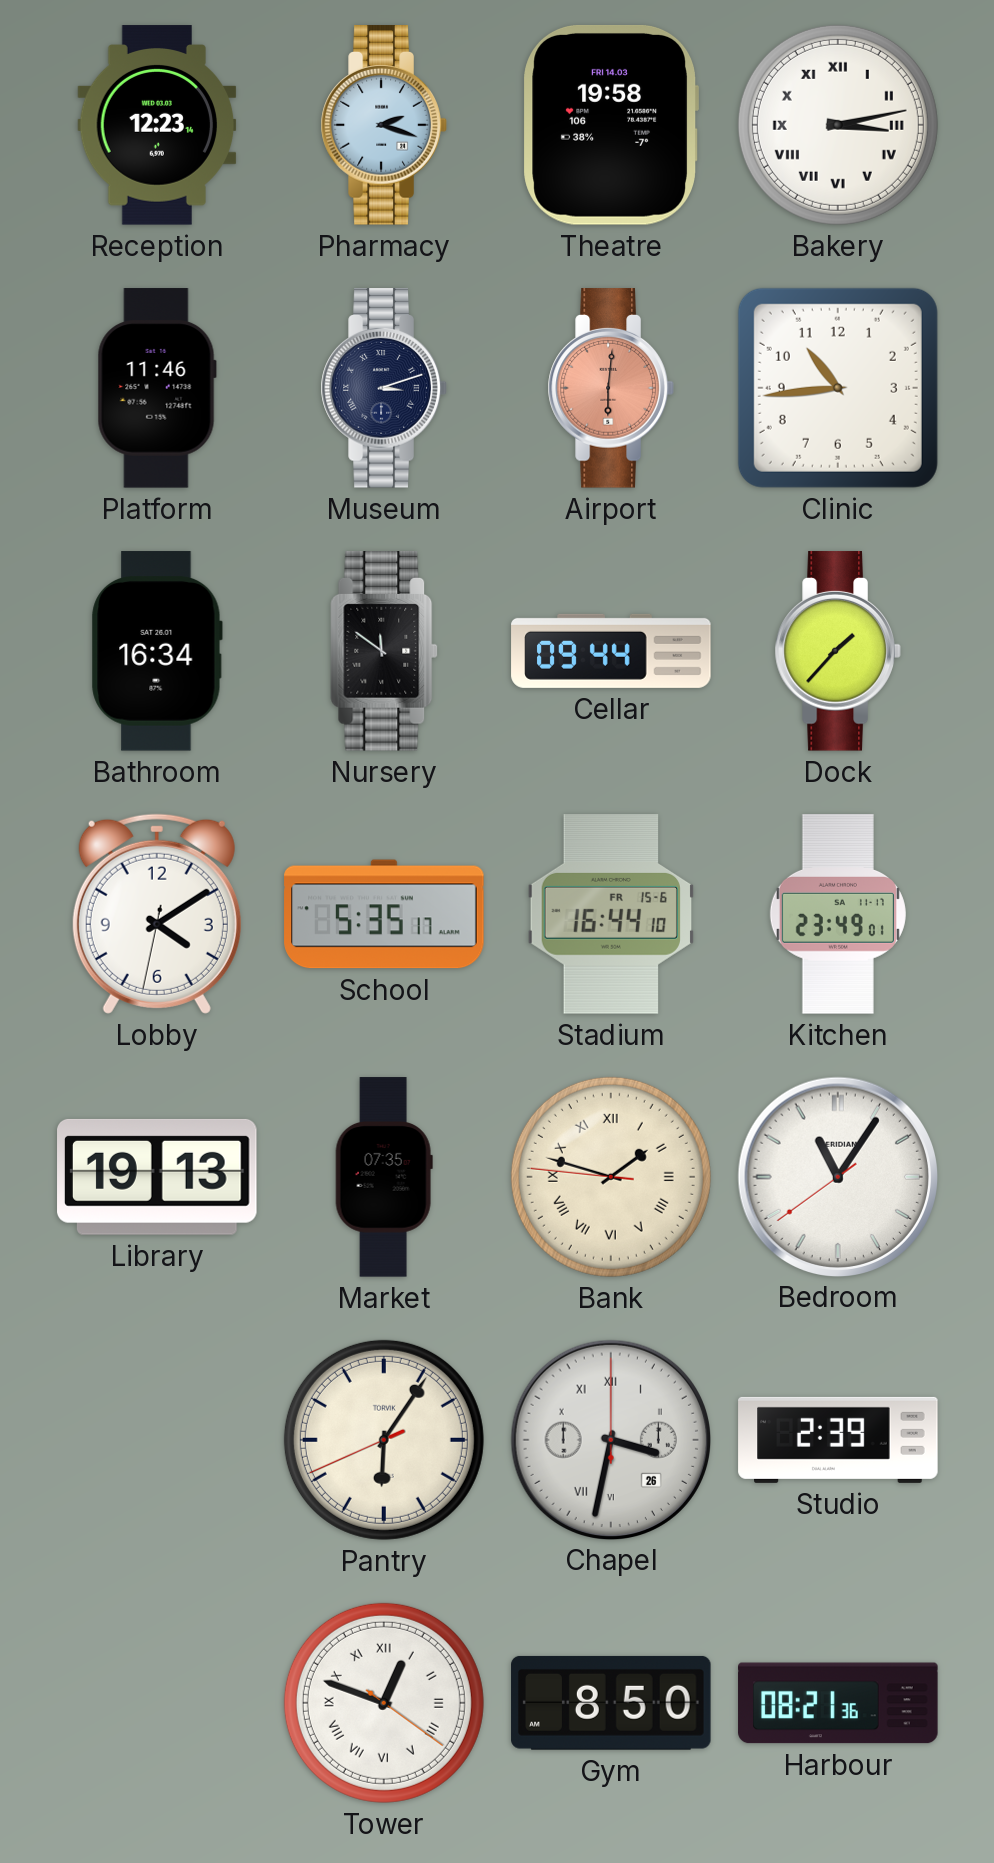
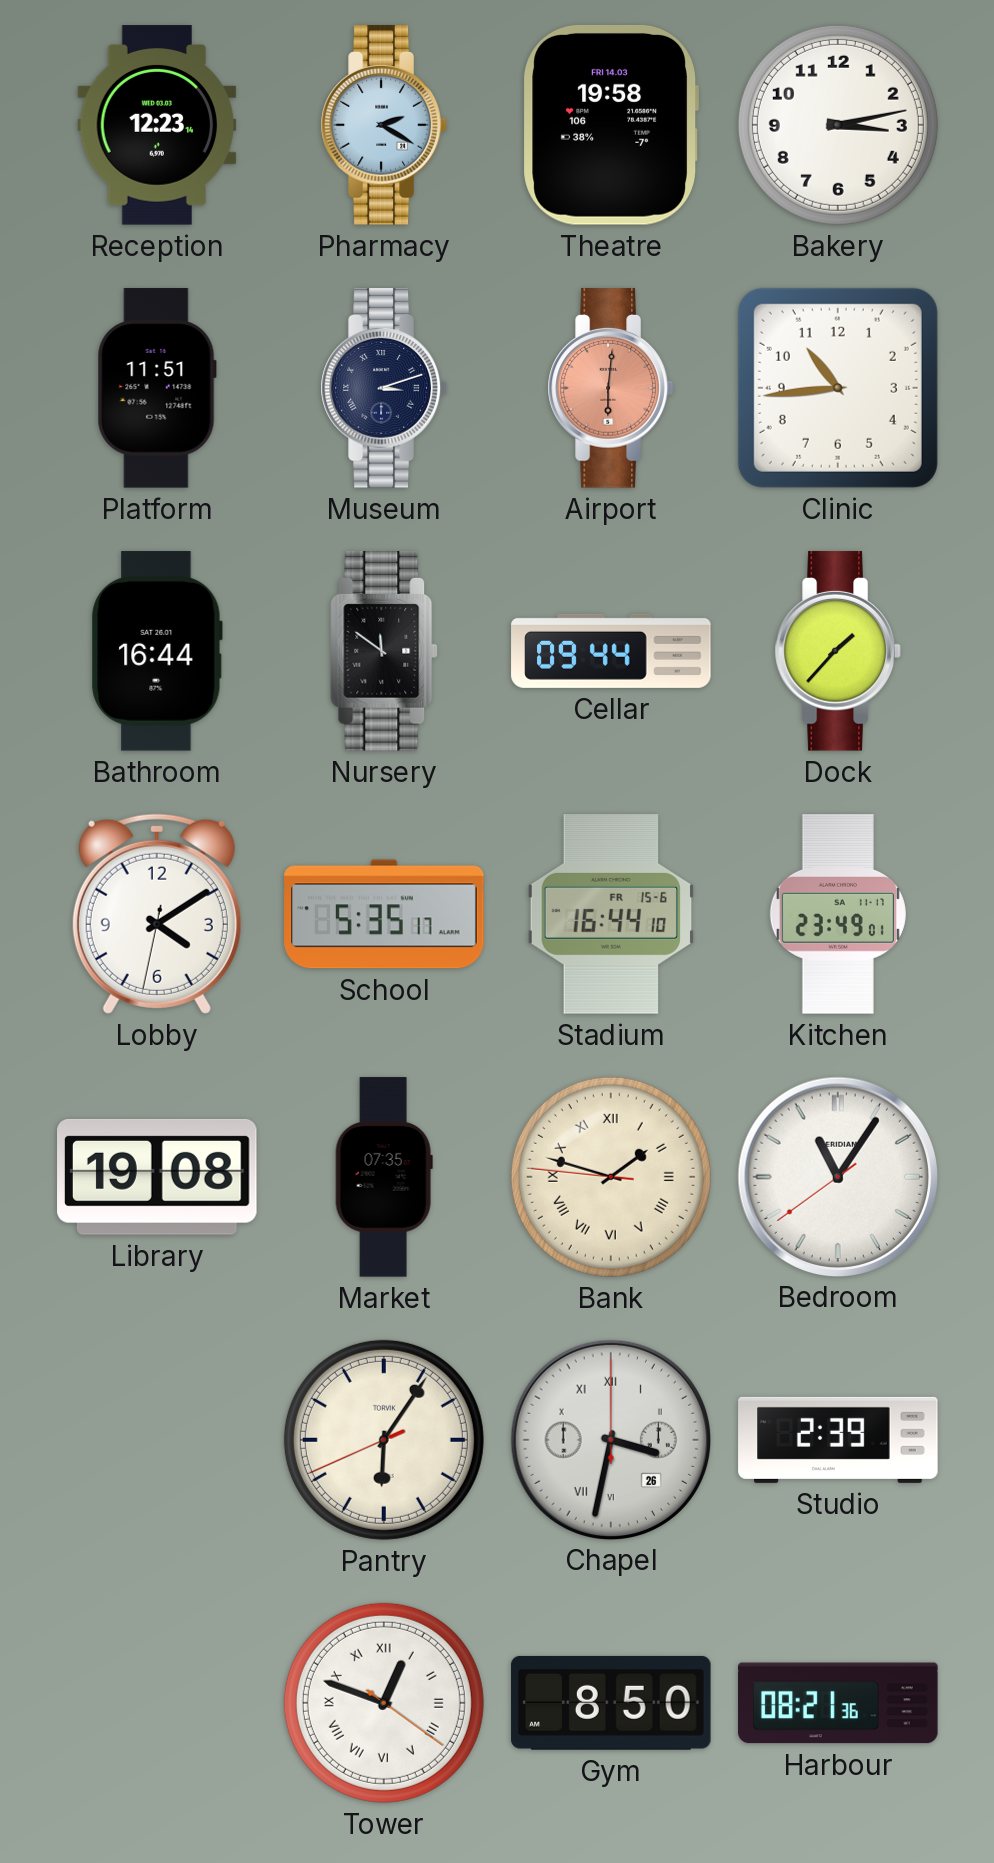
Pharmacy: 2:18 -> 2:20 (384, 125)
Bakery numerals: Roman -> Arabic (838, 125)
Platform: 11:46 -> 11:51 (157, 388)
Bathroom: 16:34 -> 16:44 (157, 651)
Library: 19:13 -> 19:08 (157, 1177)
